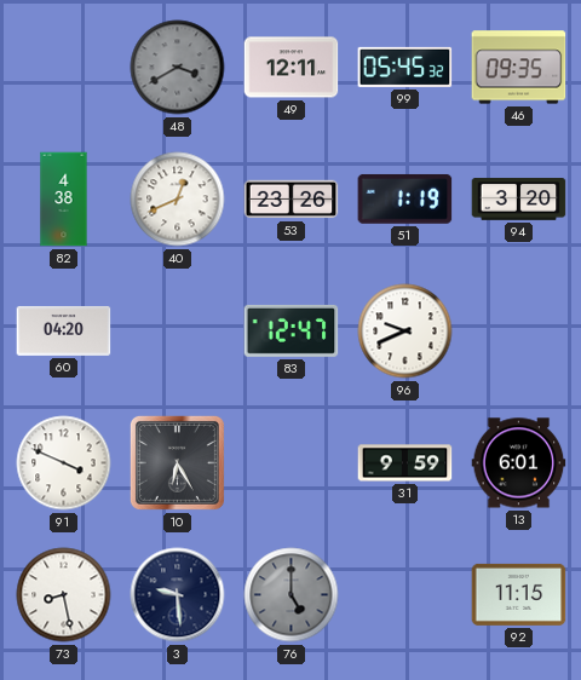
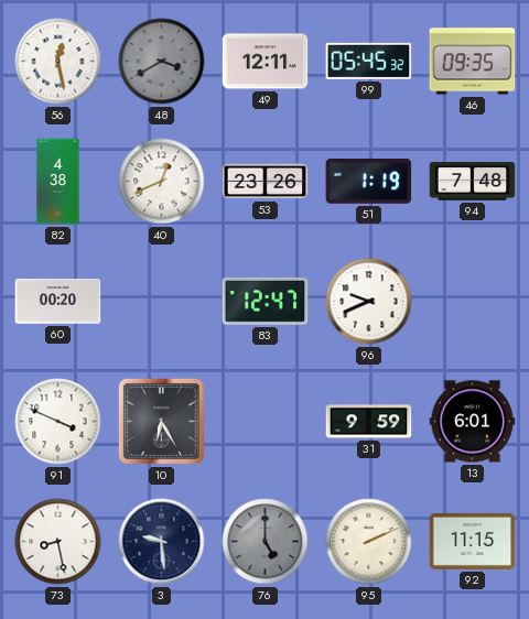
56: none -> 12:28 (58, 62)
94: 3:20 -> 7:48 (473, 182)
60: 04:20 -> 00:20 (58, 301)
95: none -> 2:11 (369, 542)
